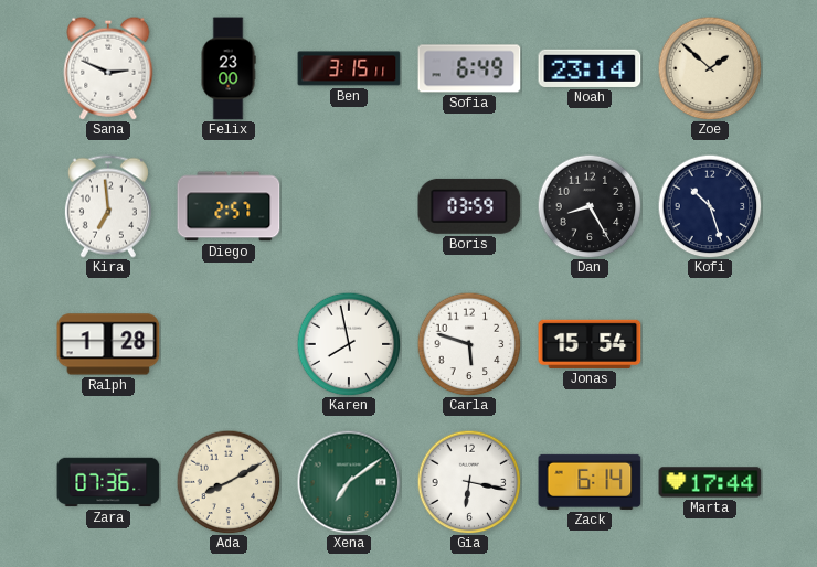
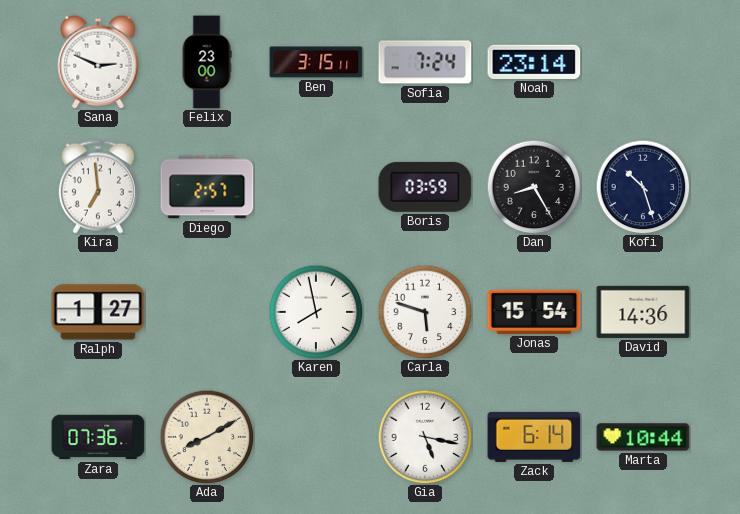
Sofia: 6:49 -> 7:24 (425, 62)
Zoe: 1:52 -> none (710, 68)
Ralph: 1:28 -> 1:27 (98, 312)
David: none -> 14:36 (643, 312)
Xena: 7:09 -> none (349, 482)
Gia: 6:17 -> 5:17 (425, 437)
Marta: 17:44 -> 10:44 (643, 437)
